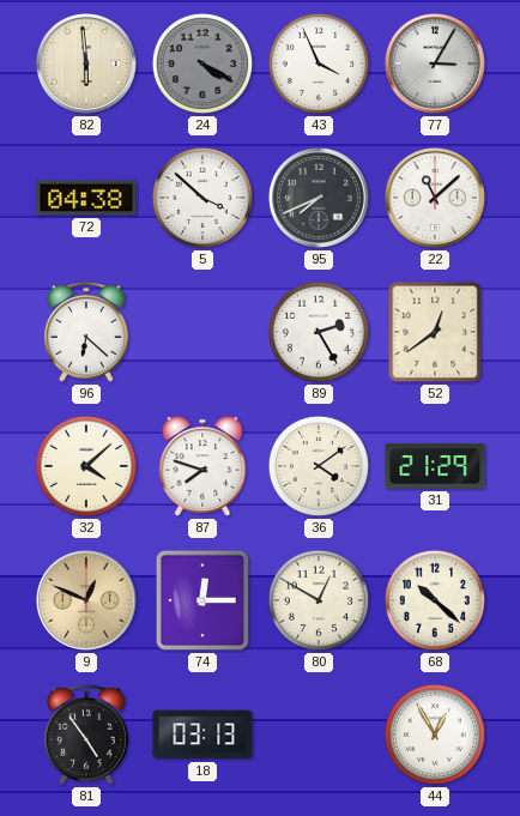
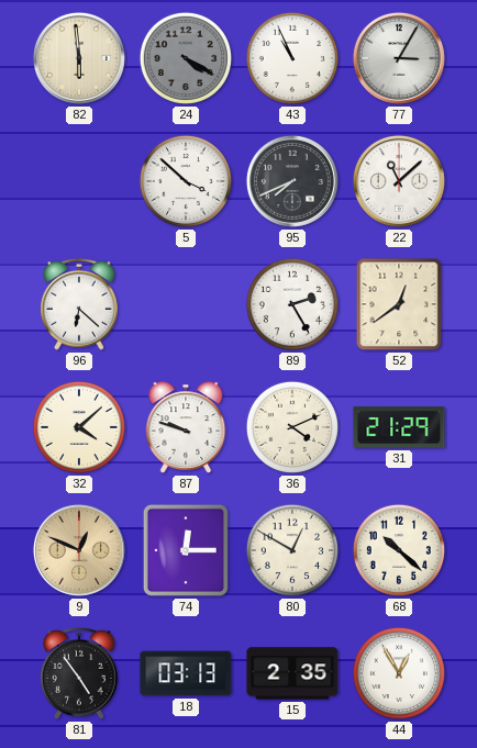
43: 3:56 -> 10:56 (292, 58)
72: 04:38 -> none (86, 198)
87: 7:48 -> 9:48 (186, 427)
36: 4:09 -> 4:11 (292, 427)
15: none -> 2:35 (292, 673)
